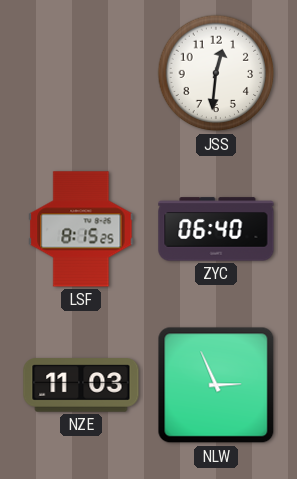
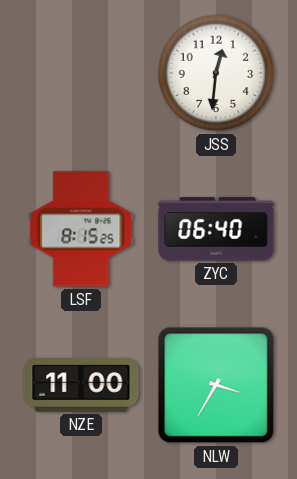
NZE: 11:03 -> 11:00 (81, 385)
NLW: 2:56 -> 3:35 (216, 385)
